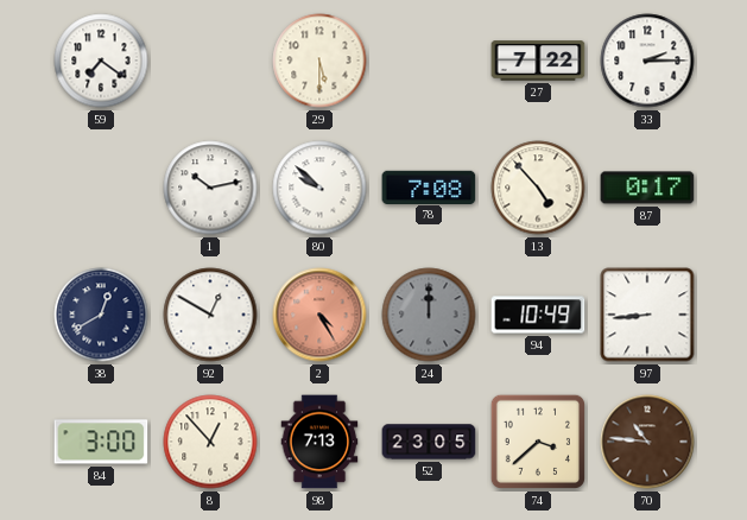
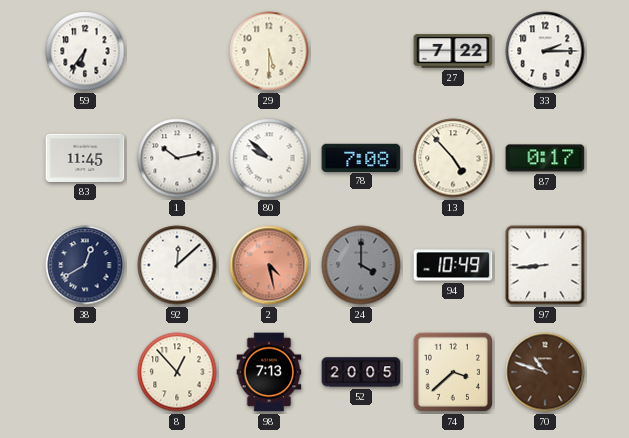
59: 7:21 -> 6:36 (85, 51)
83: none -> 11:45 (85, 158)
92: 12:50 -> 12:08 (177, 265)
2: 4:25 -> 4:28 (269, 265)
24: 12:00 -> 4:00 (361, 265)
84: 3:00 -> none (101, 442)
52: 23:05 -> 20:05 (361, 372)
70: 10:46 -> 10:48 (545, 372)
